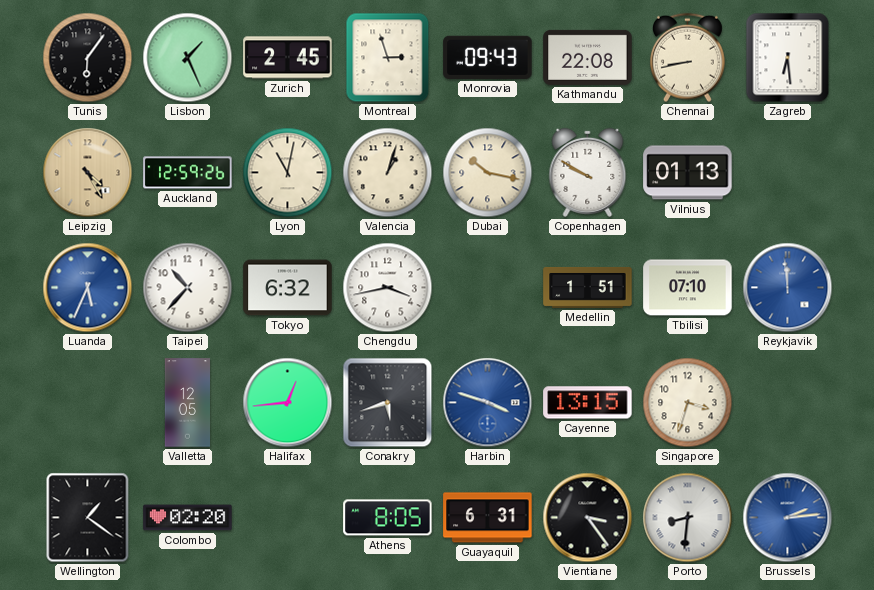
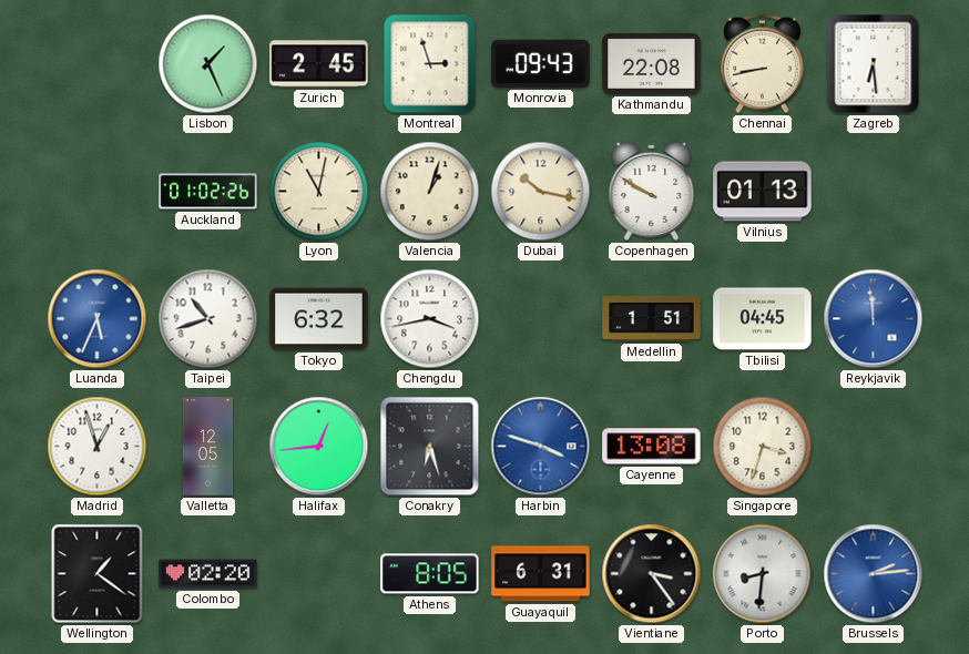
Tunis: 6:06 -> none (88, 58)
Leipzig: 4:25 -> none (88, 173)
Auckland: 12:59 -> 01:02 (208, 192)
Taipei: 10:37 -> 10:42 (208, 319)
Tbilisi: 07:10 -> 04:45 (763, 319)
Madrid: none -> 12:57 (98, 447)
Conakry: 5:42 -> 6:27 (430, 447)
Cayenne: 13:15 -> 13:08 (652, 447)
